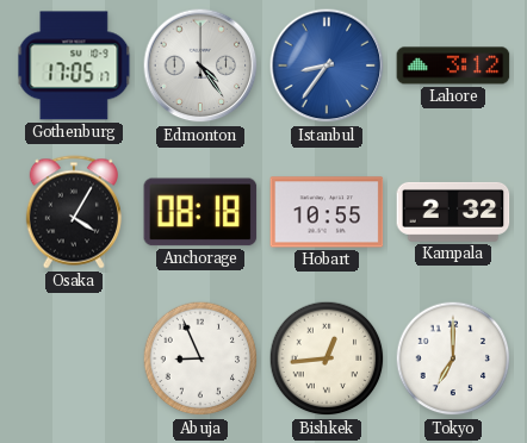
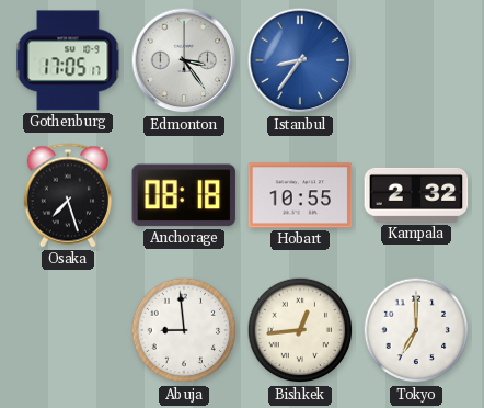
Edmonton: 4:24 -> 3:24 (184, 60)
Lahore: 3:12 -> none (453, 65)
Osaka: 4:05 -> 7:27 (68, 195)
Abuja: 8:56 -> 8:59 (184, 330)
